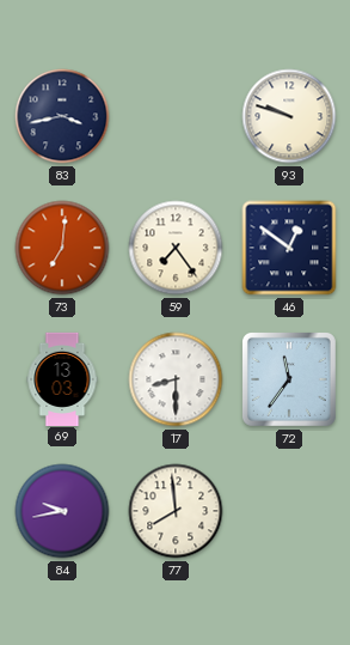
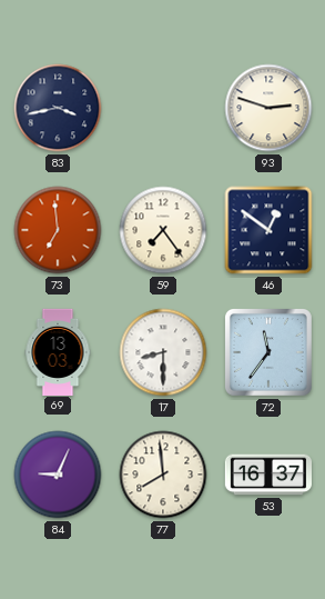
93: 9:48 -> 2:48 (268, 108)
73: 7:01 -> 6:59 (58, 230)
84: 9:43 -> 9:04 (58, 475)
53: none -> 16:37 (267, 475)
